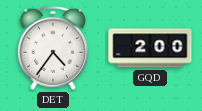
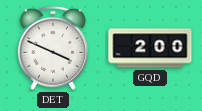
DET: 4:36 -> 3:49 (53, 48)
